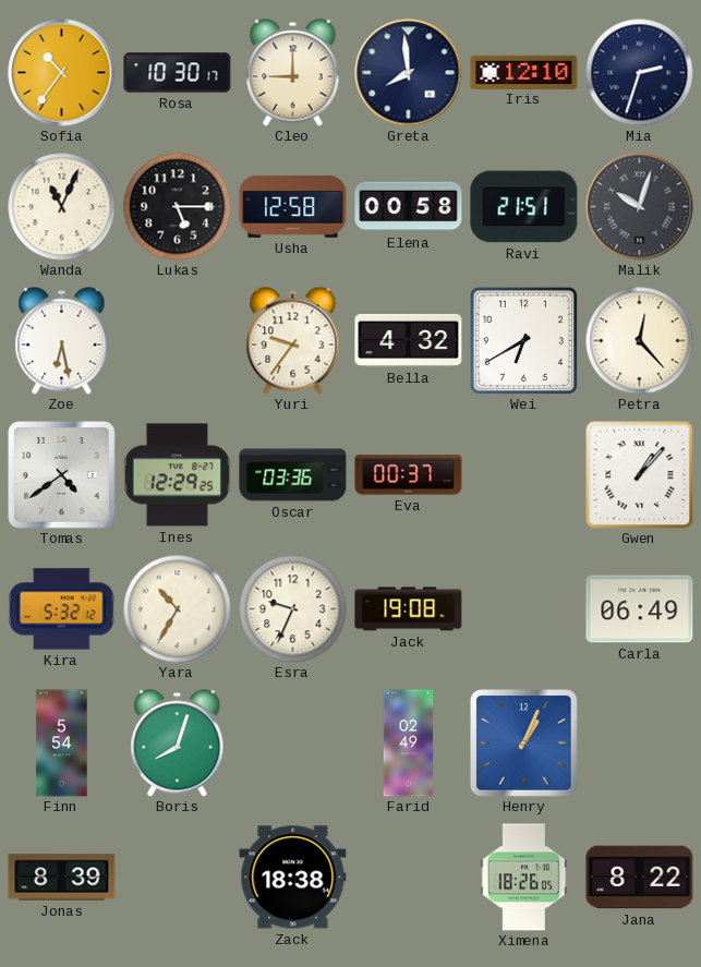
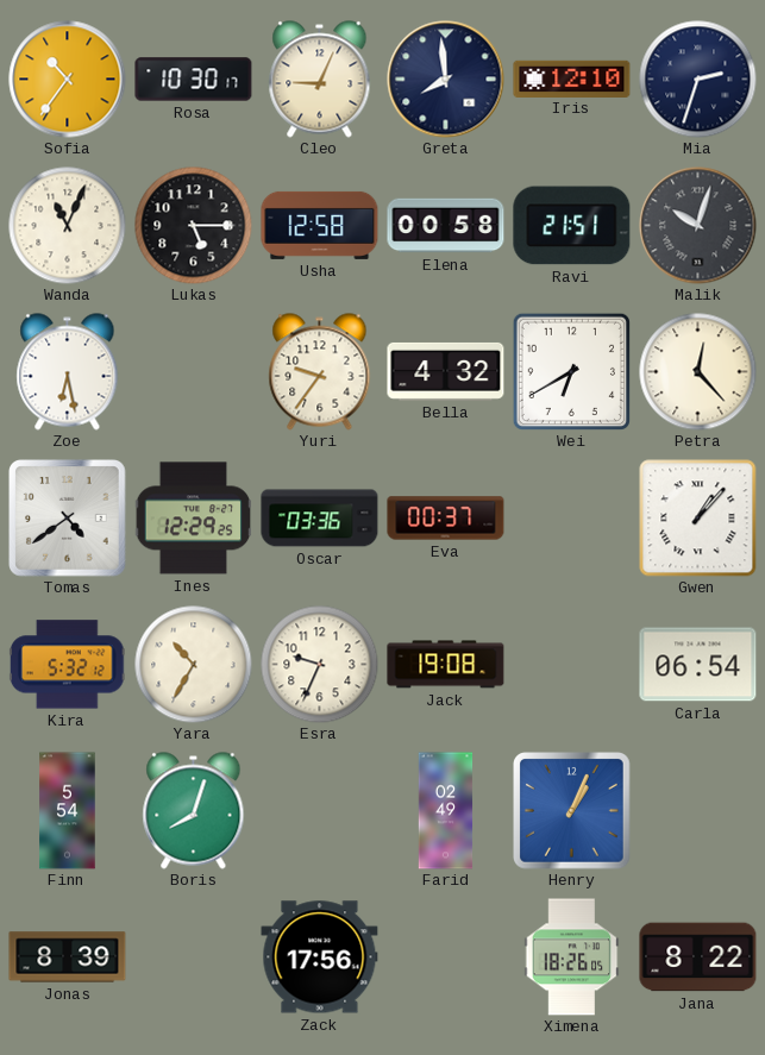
Cleo: 9:00 -> 9:04 (320, 80)
Carla: 06:49 -> 06:54 (698, 665)
Zack: 18:38 -> 17:56 (320, 957)
